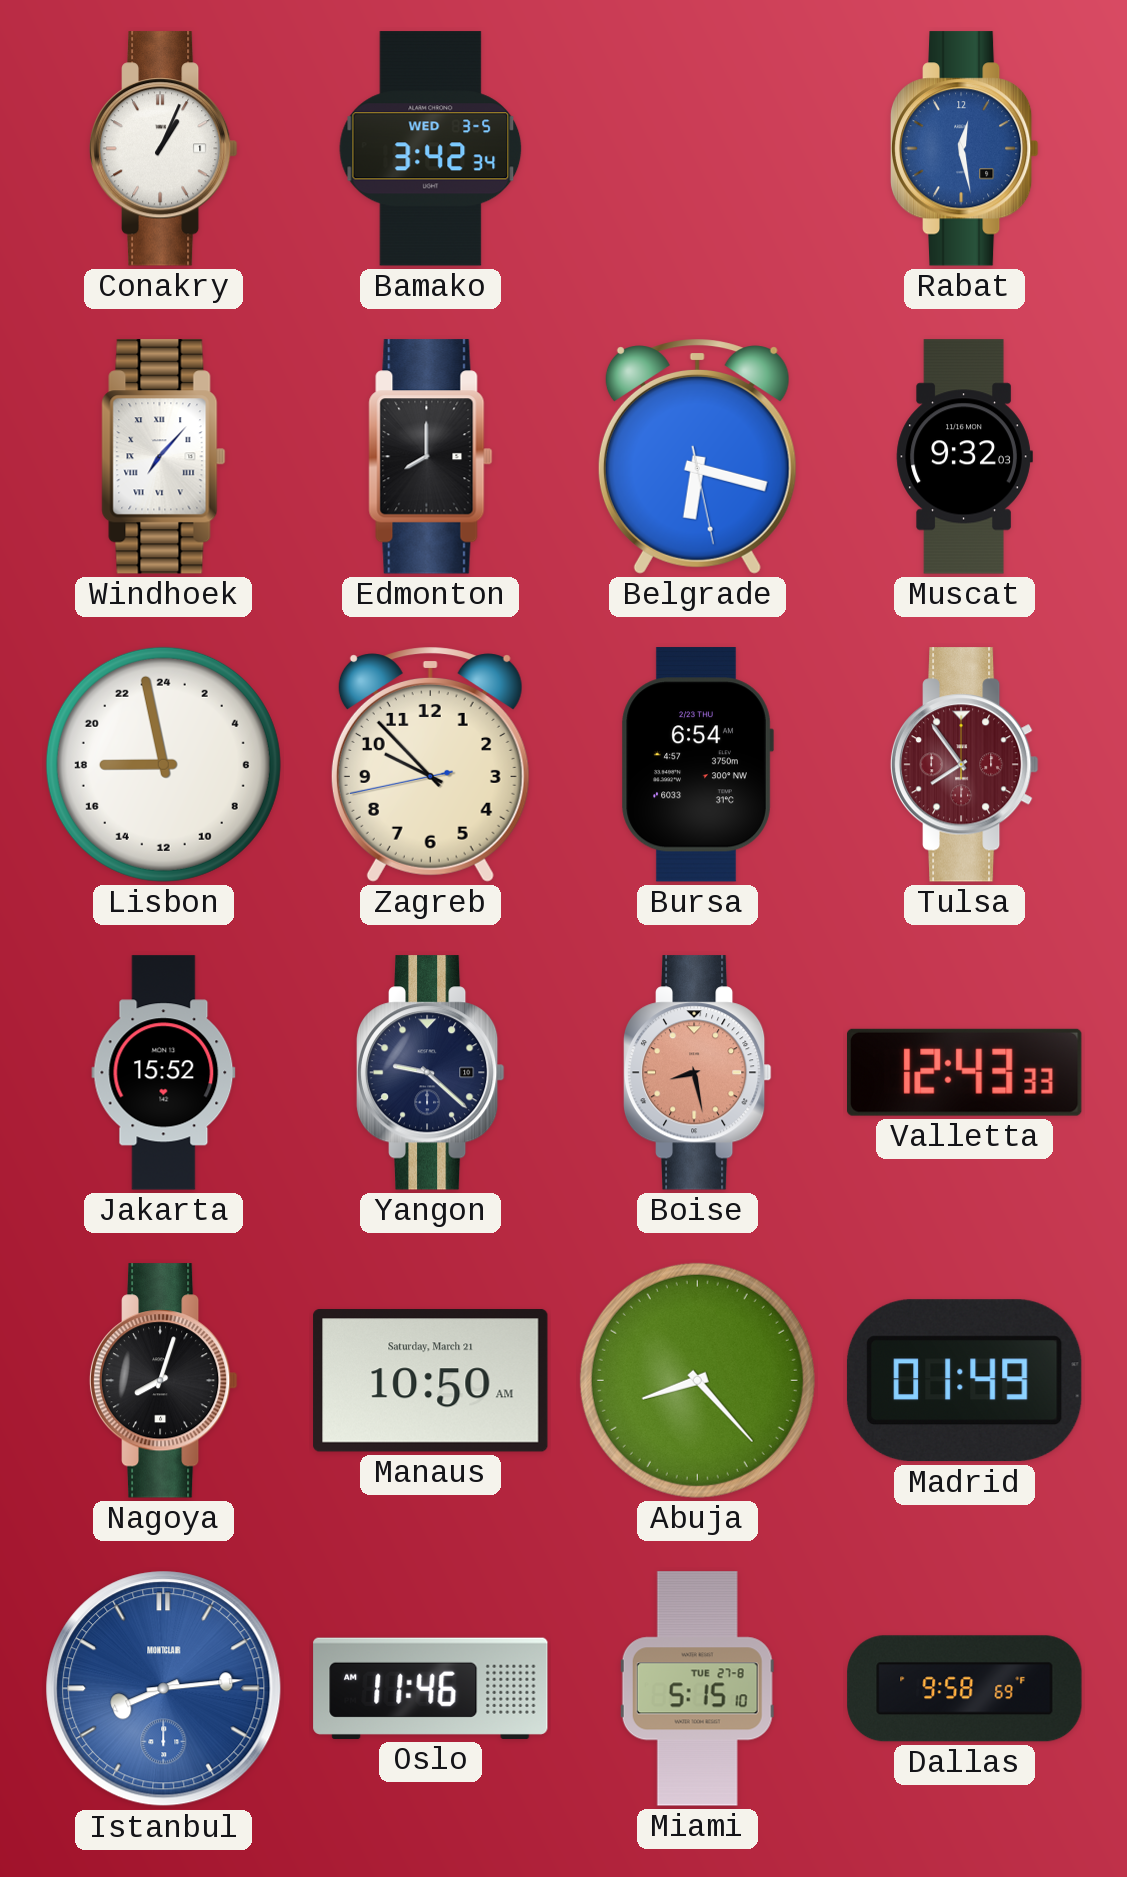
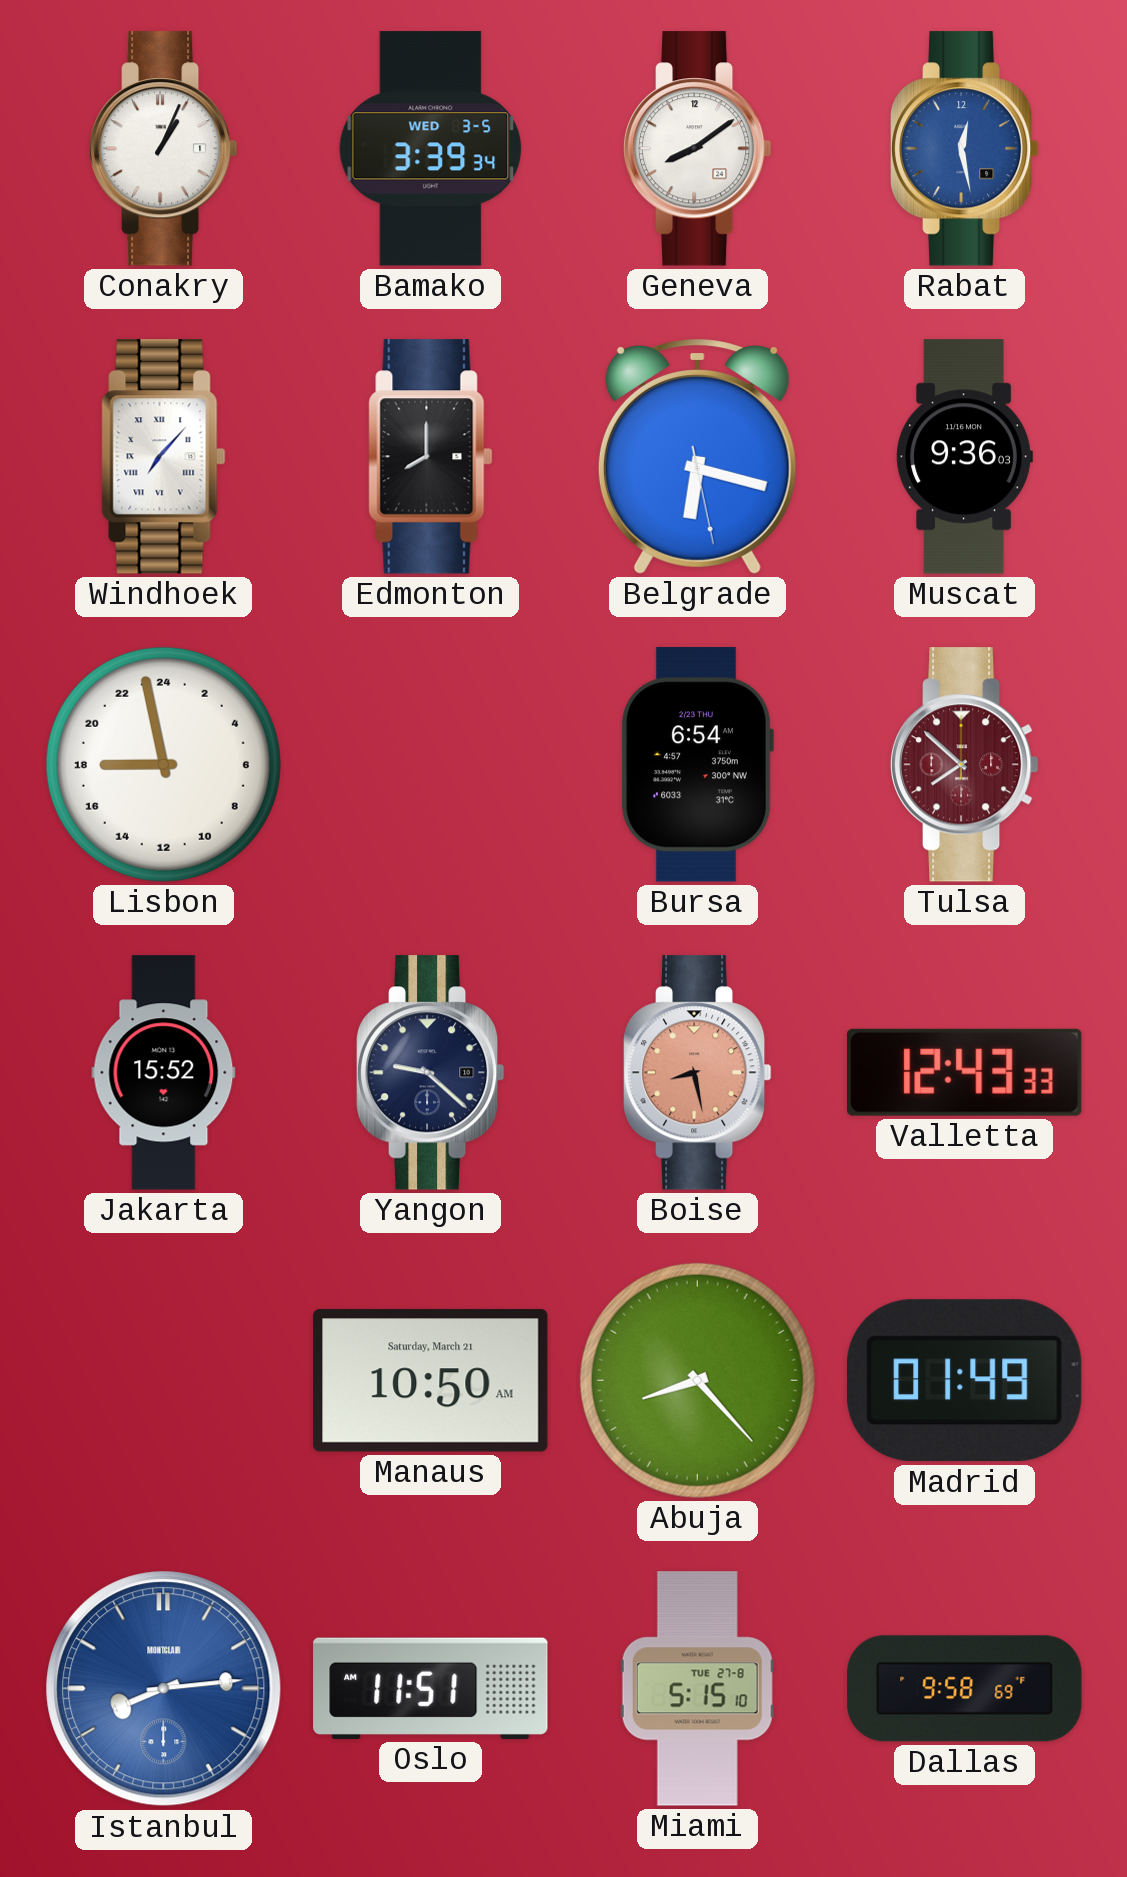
Bamako: 3:42 -> 3:39 (431, 149)
Geneva: none -> 8:09 (697, 149)
Muscat: 9:32 -> 9:36 (964, 457)
Zagreb: 9:52 -> none (430, 764)
Tulsa: 7:54 -> 7:52 (964, 765)
Nagoya: 8:03 -> none (163, 1381)
Oslo: 11:46 -> 11:51 (431, 1688)
